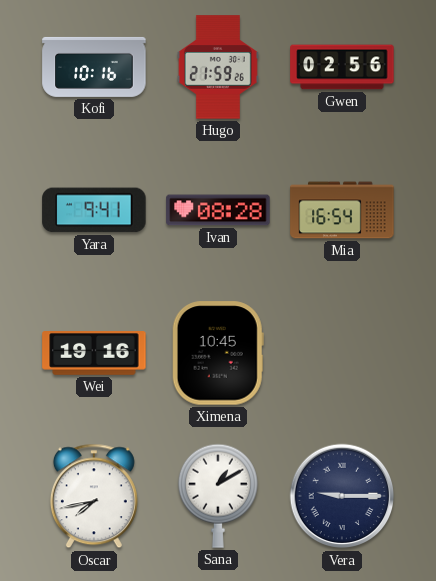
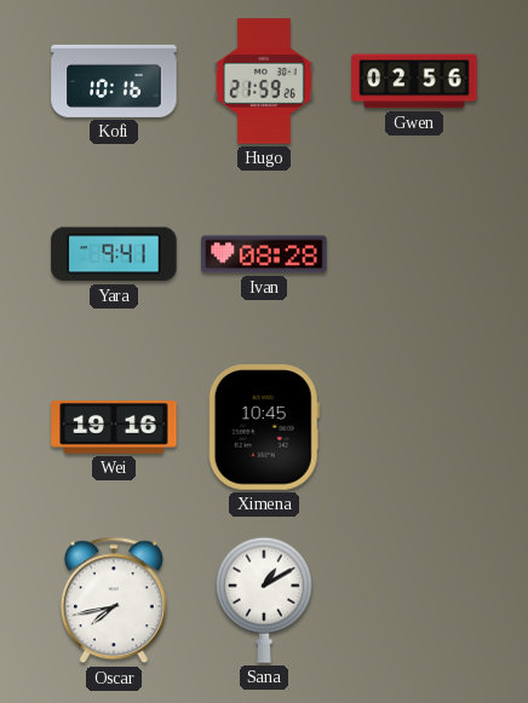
Mia: 16:54 -> none (342, 210)
Vera: 9:15 -> none (342, 496)
